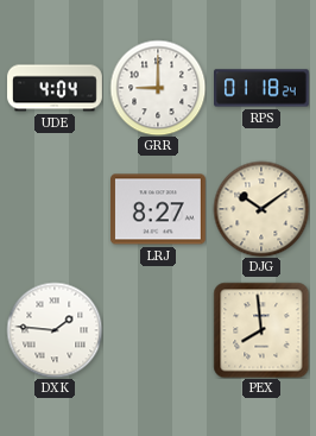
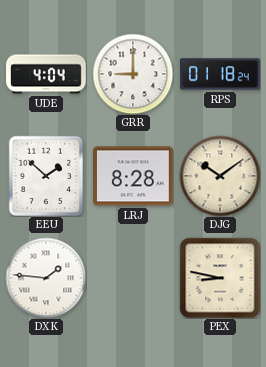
EEU: none -> 1:52 (45, 175)
LRJ: 8:27 -> 8:28 (134, 176)
PEX: 7:59 -> 8:47 (220, 278)
